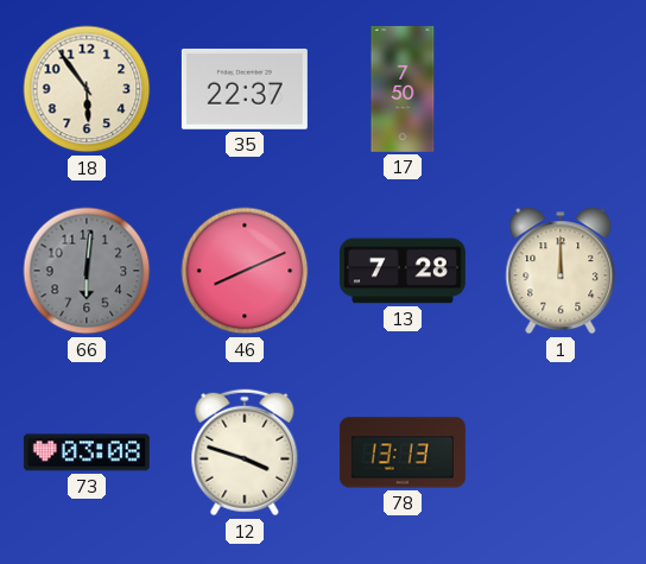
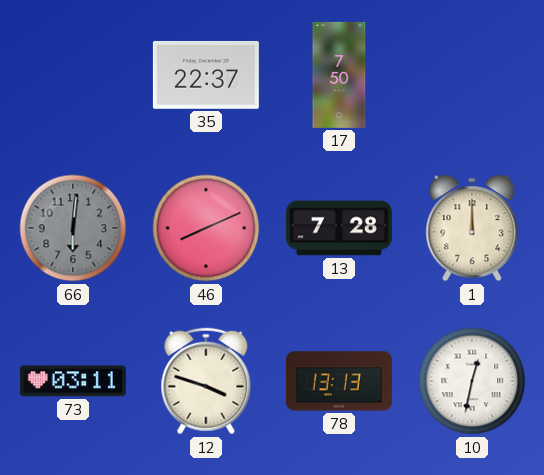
18: 5:54 -> none (87, 89)
73: 03:08 -> 03:11 (73, 381)
10: none -> 12:32 (472, 381)
